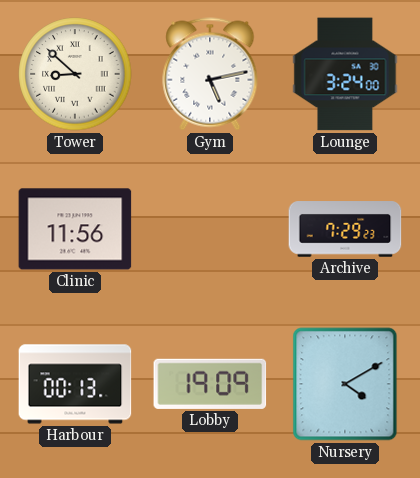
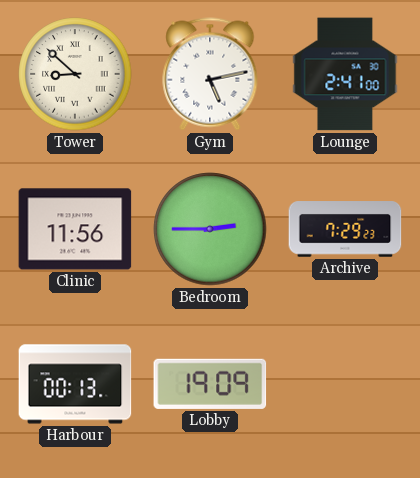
Lounge: 3:24 -> 2:41 (345, 74)
Bedroom: none -> 2:45 (210, 229)
Nursery: 4:10 -> none (345, 384)
